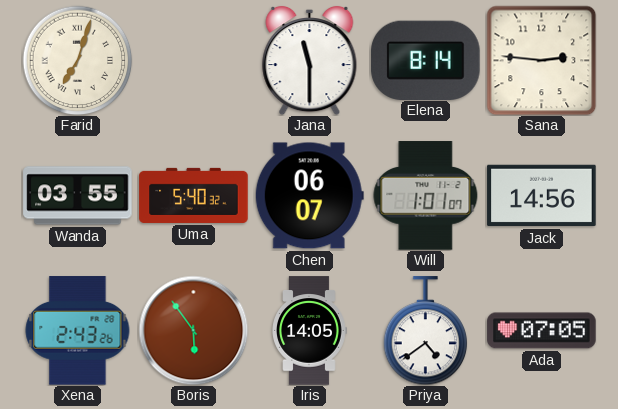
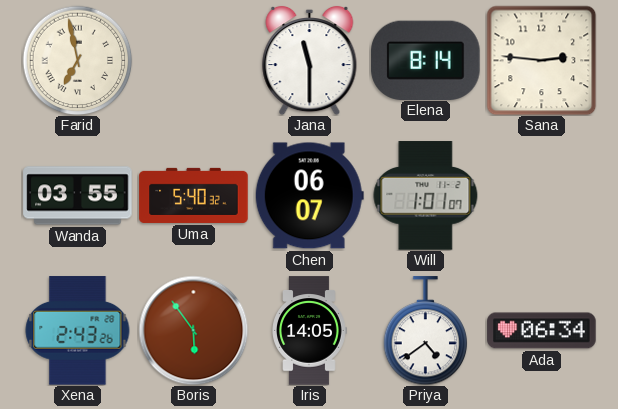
Farid: 7:03 -> 6:58 (77, 60)
Jack: 14:56 -> none (542, 196)
Ada: 07:05 -> 06:34 (542, 331)
